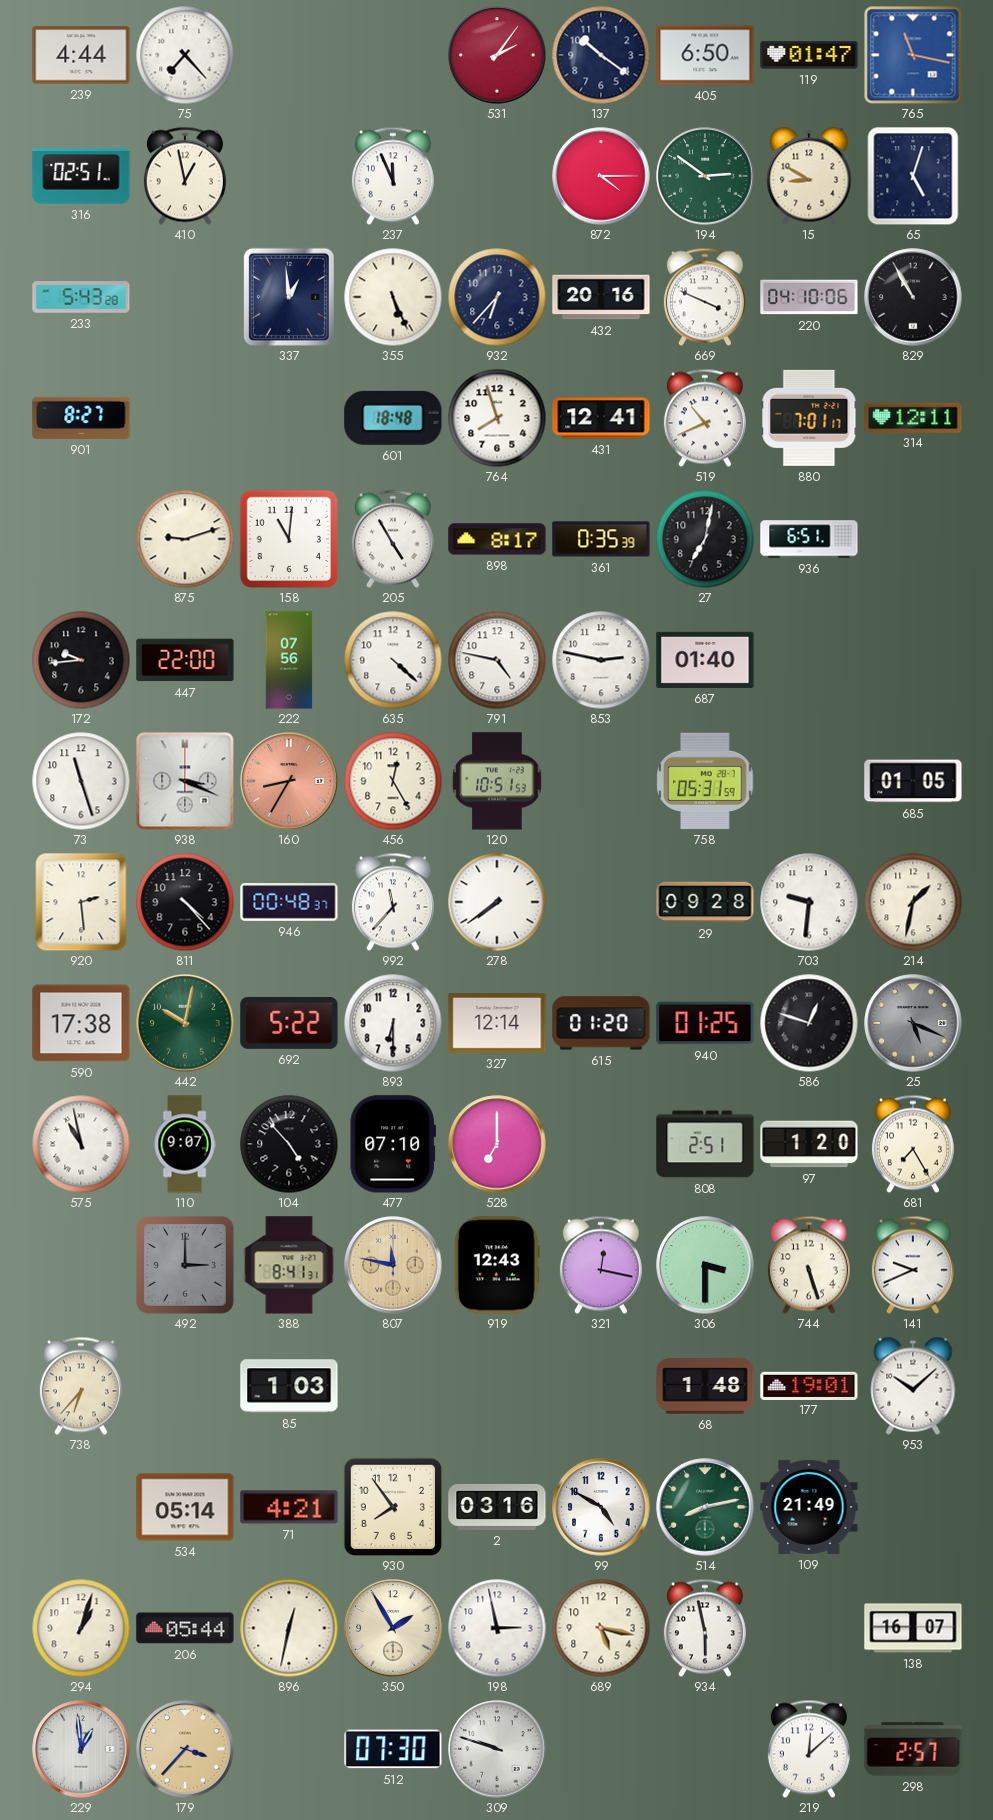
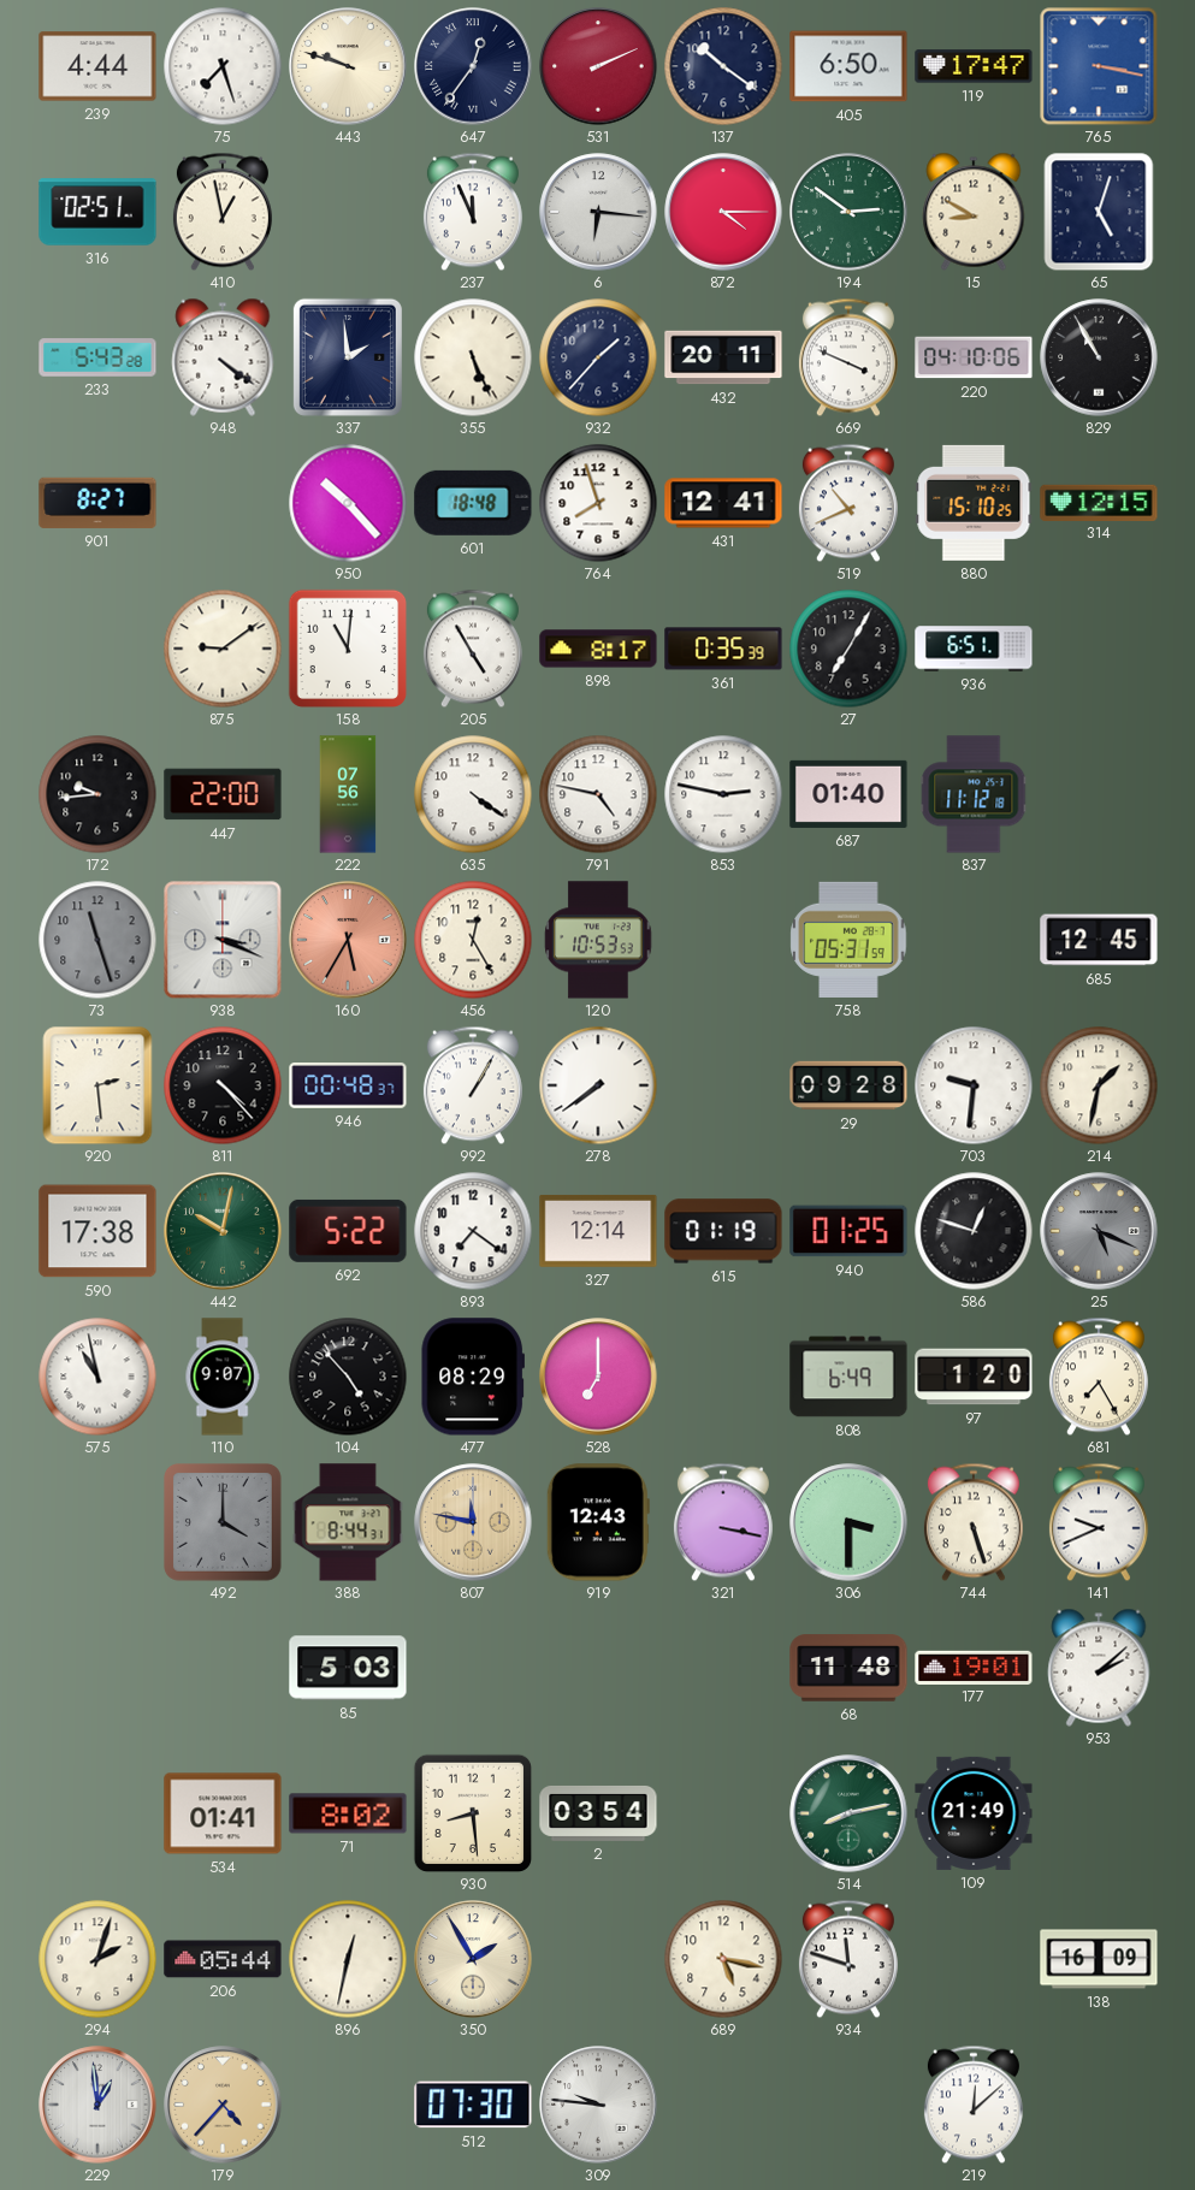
75: 7:23 -> 7:27 (223, 66)
443: none -> 9:48 (348, 66)
647: none -> 12:36 (473, 66)
531: 2:06 -> 2:11 (598, 66)
119: 01:47 -> 17:47 (974, 66)
765: 11:17 -> 3:17 (1099, 66)
6: none -> 6:16 (598, 212)
948: none -> 4:21 (223, 357)
337: 12:59 -> 1:59 (348, 357)
932: 6:37 -> 1:37 (598, 357)
432: 20:16 -> 20:11 (723, 357)
950: none -> 10:23 (348, 503)
880: 7:01 -> 15:10 (974, 503)
314: 12:11 -> 12:15 (1099, 502)
875: 9:12 -> 9:09 (223, 649)
27: 7:02 -> 7:05 (848, 649)
635: 4:22 -> 4:21 (473, 794)
837: none -> 11:12 (974, 794)
73 dial: white -> grey (97, 940)
160: 8:35 -> 5:35 (348, 940)
120: 10:51 -> 10:53 (598, 940)
685: 01:05 -> 12:45 (1099, 940)
992: 11:37 -> 1:05 (473, 1085)
893: 6:30 -> 7:21 (473, 1231)
615: 01:20 -> 01:19 (723, 1231)
477: 07:10 -> 08:29 (472, 1377)
808: 2:51 -> 6:49 (848, 1377)
492: 3:00 -> 4:00 (224, 1523)
388: 8:41 -> 8:44 (348, 1522)
321: 12:17 -> 3:17 (723, 1522)
738: 6:37 -> none (81, 1386)
85: 1:03 -> 5:03 (348, 1668)
68: 1:48 -> 11:48 (848, 1668)
953: 10:08 -> 2:08 (1099, 1668)
534: 05:14 -> 01:41 (223, 1813)
71: 4:21 -> 8:02 (348, 1813)
930: 7:54 -> 8:29 (472, 1812)
2: 03:16 -> 03:54 (598, 1813)
99: 4:50 -> none (601, 1507)
294: 1:03 -> 2:03 (97, 1959)
198: 2:58 -> none (497, 1628)
934: 5:58 -> 11:48 (848, 1959)
138: 16:07 -> 16:09 (1099, 1959)
179: 3:37 -> 4:37 (223, 2105)
309: 9:48 -> 9:46 (598, 2105)
298: 2:57 -> none (913, 1749)
